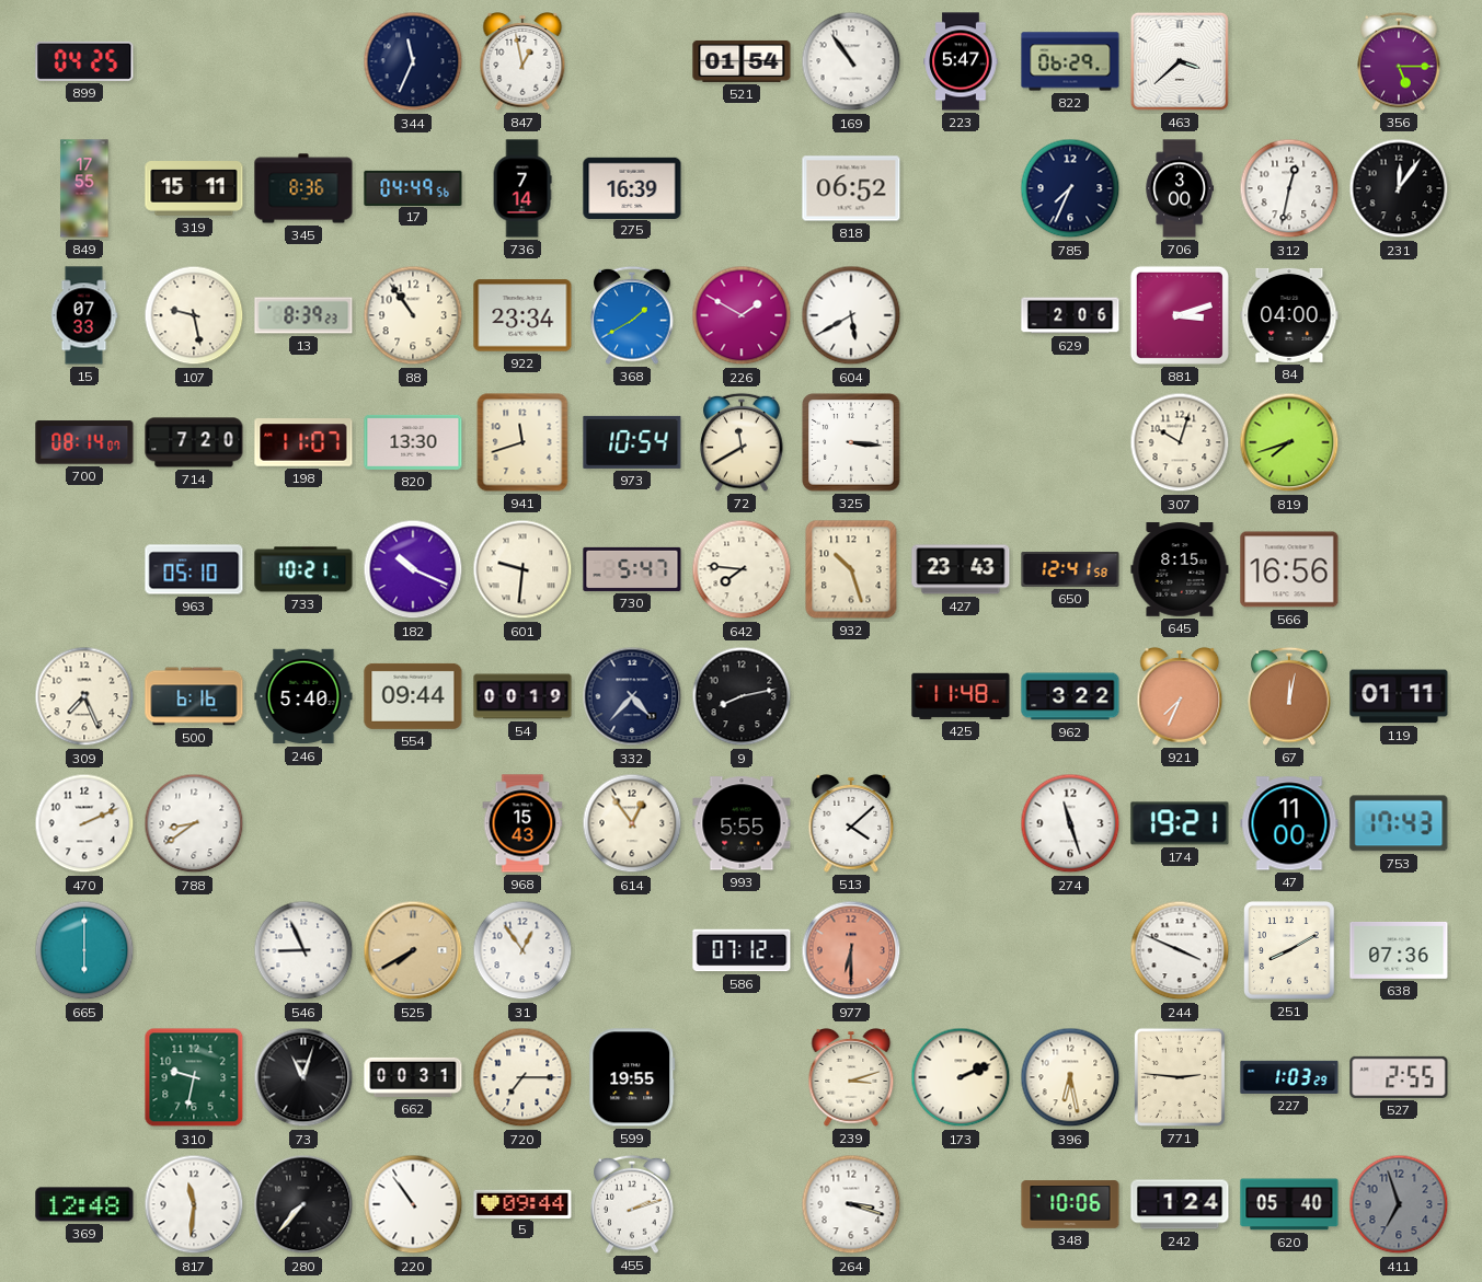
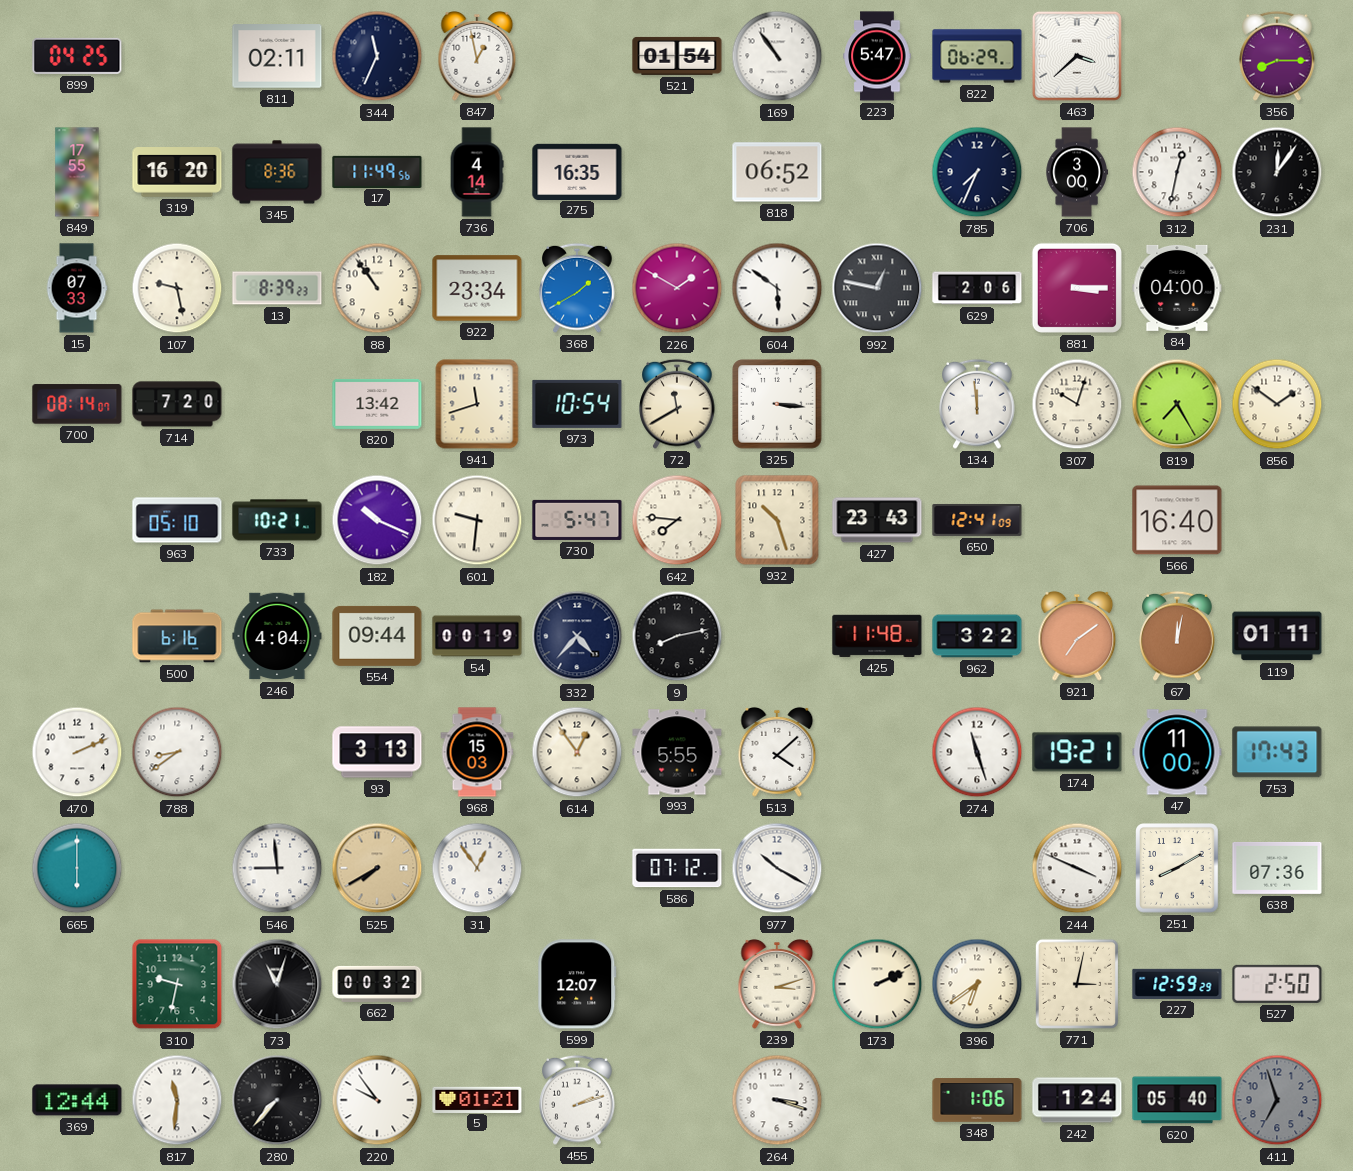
811: none -> 02:11 (277, 56)
356: 5:15 -> 8:15 (1277, 56)
319: 15:11 -> 16:20 (177, 173)
17: 04:49 -> 11:49 (377, 171)
736: 7:14 -> 4:14 (477, 172)
275: 16:39 -> 16:35 (577, 171)
604: 5:40 -> 5:51 (777, 288)
992: none -> 12:47 (877, 288)
881: 3:12 -> 3:15 (1077, 288)
198: 11:07 -> none (303, 442)
820: 13:30 -> 13:42 (377, 404)
134: none -> 11:59 (977, 404)
819: 7:42 -> 7:25 (1177, 404)
856: none -> 1:51 (1277, 404)
650: 12:41:58 -> 12:41:09 (977, 520)
645: 8:15 -> none (1180, 569)
566: 16:56 -> 16:40 (1177, 520)
309: 7:26 -> none (84, 696)
246: 5:40 -> 4:04 (277, 636)
921: 7:34 -> 7:09 (1077, 636)
93: none -> 3:13 (377, 752)
968: 15:43 -> 15:03 (477, 752)
546: 8:56 -> 8:59 (277, 868)
977: 6:30 -> 10:20 (777, 868)
977 dial: salmon -> white (777, 868)
662: 00:31 -> 00:32 (377, 984)
720: 7:15 -> none (522, 1077)
599: 19:55 -> 12:07 (577, 984)
396: 6:28 -> 6:39 (977, 984)
771: 2:46 -> 3:02 (1077, 984)
227: 1:03 -> 12:59 (1177, 984)
527: 2:55 -> 2:50 (1277, 984)
369: 12:48 -> 12:44 (77, 1100)
220: 10:54 -> 9:54 (377, 1100)
5: 09:44 -> 01:21 (477, 1099)
348: 10:06 -> 1:06 (977, 1100)
